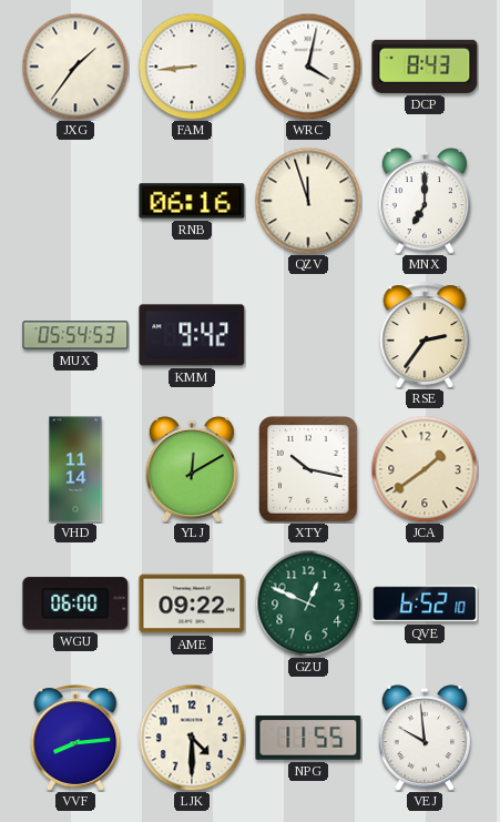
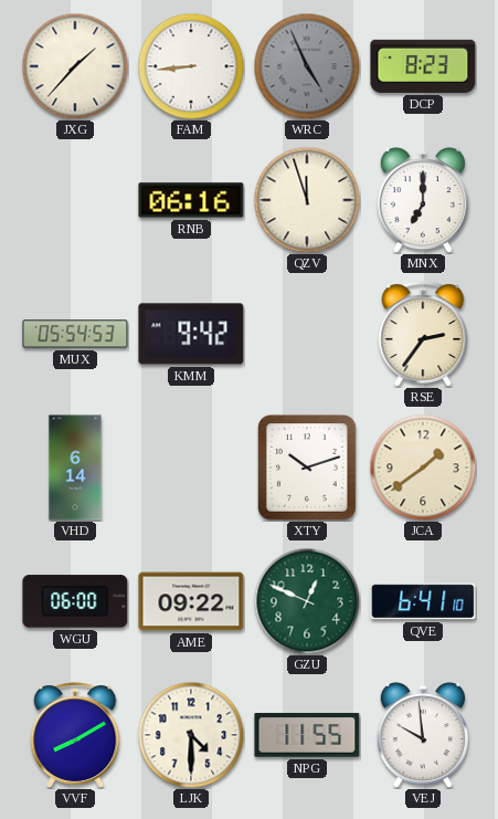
JXG: 1:36 -> 1:37 (75, 66)
WRC: 4:02 -> 4:56 (307, 66)
WRC dial: white -> grey (307, 66)
DCP: 8:43 -> 8:23 (423, 66)
VHD: 11:14 -> 6:14 (75, 468)
YLJ: 12:10 -> none (192, 469)
XTY: 10:17 -> 10:12 (308, 469)
QVE: 6:52 -> 6:41 (423, 601)
VVF: 8:14 -> 8:10 (75, 735)
